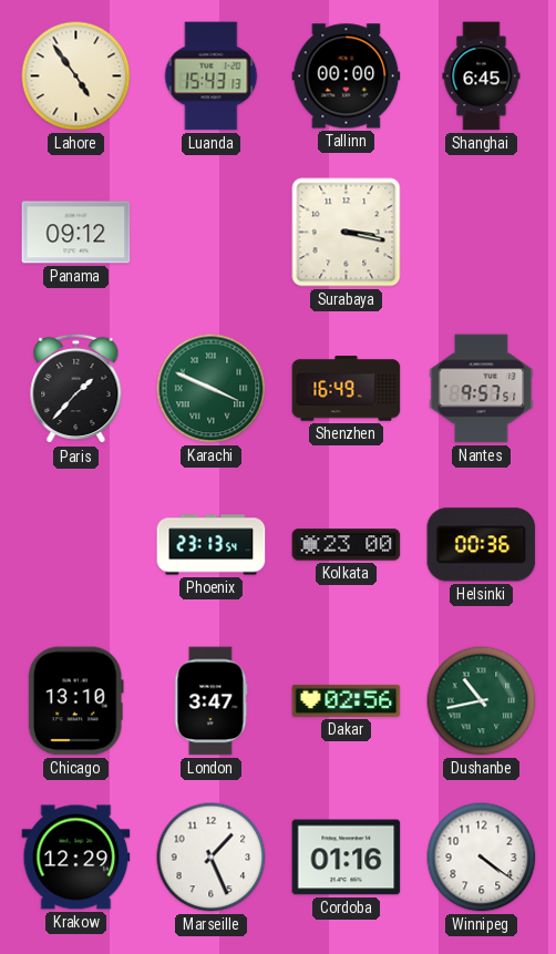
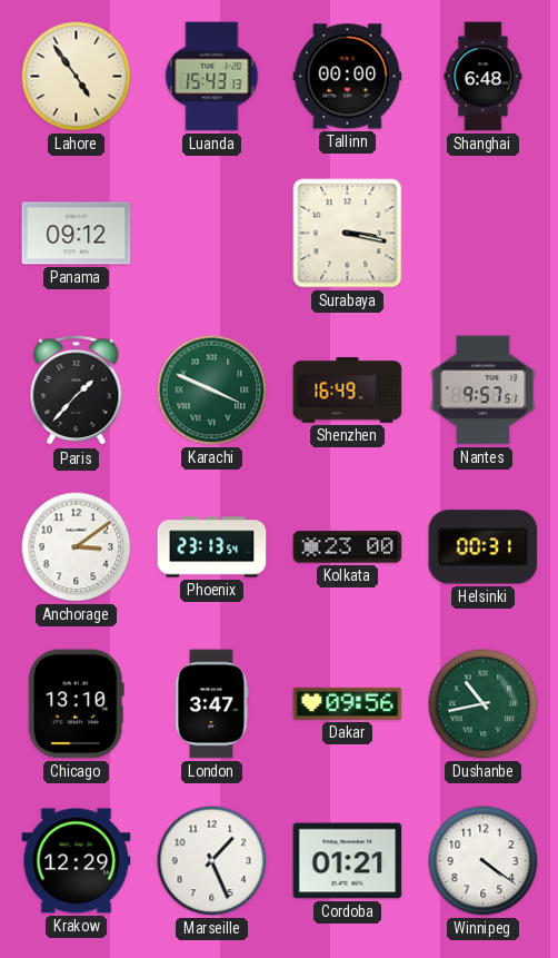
Shanghai: 6:45 -> 6:48 (484, 77)
Anchorage: none -> 3:09 (77, 547)
Helsinki: 00:36 -> 00:31 (484, 547)
Dakar: 02:56 -> 09:56 (348, 703)
Cordoba: 01:16 -> 01:21 (348, 861)
